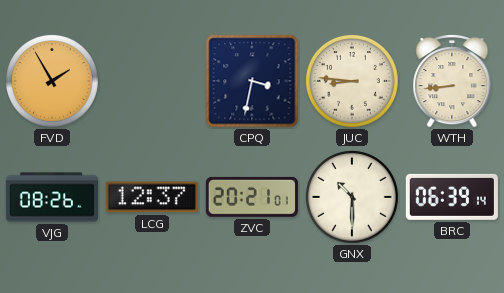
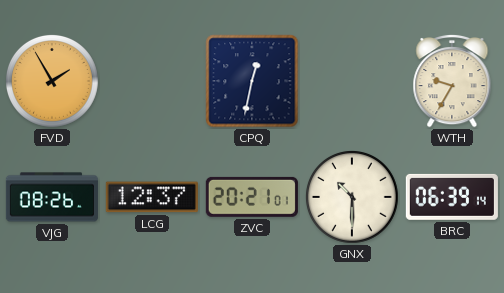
CPQ: 3:32 -> 12:32 (252, 81)
JUC: 8:46 -> none (353, 82)
WTH: 8:44 -> 9:35 (452, 81)
